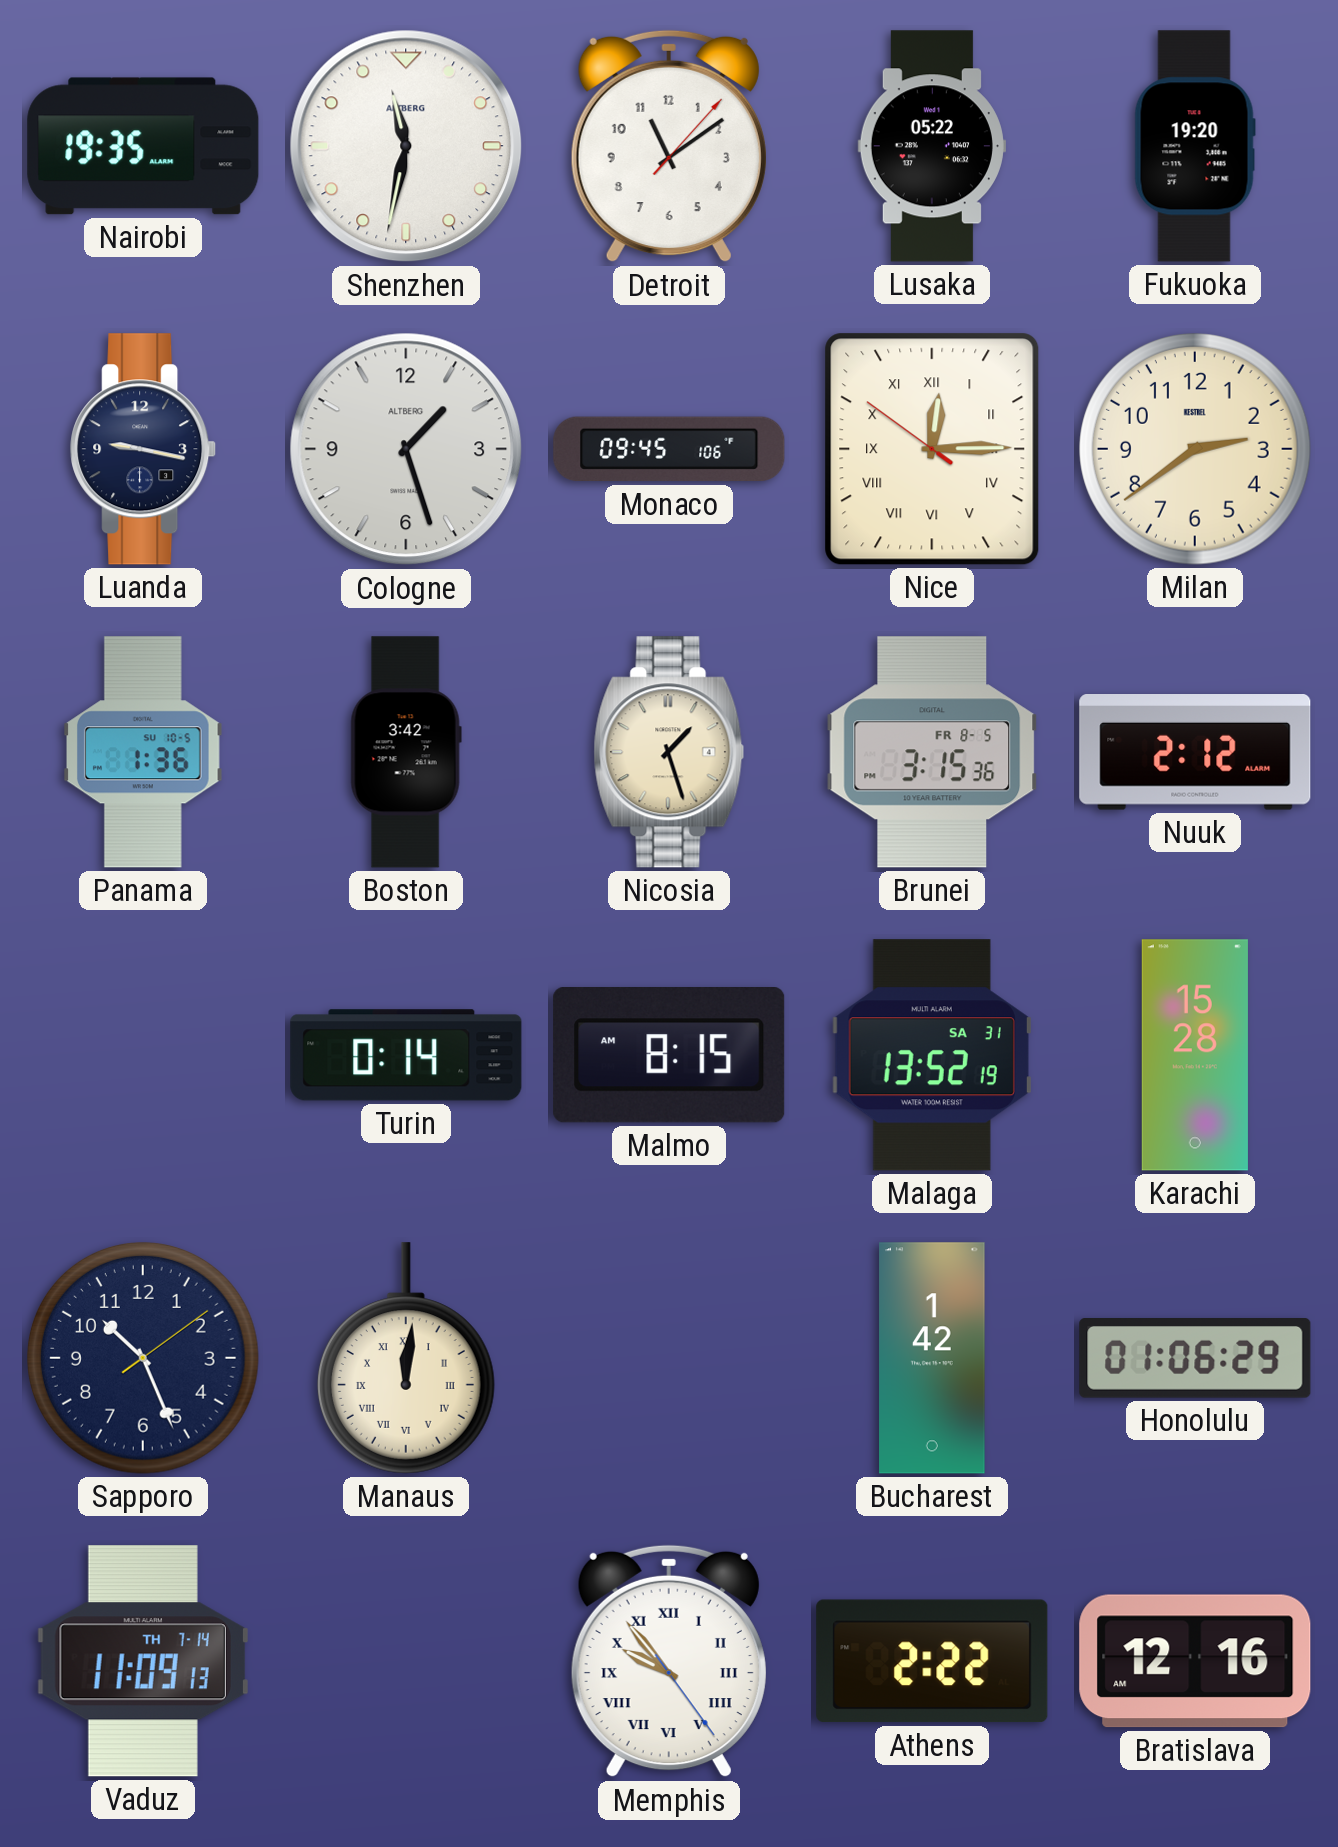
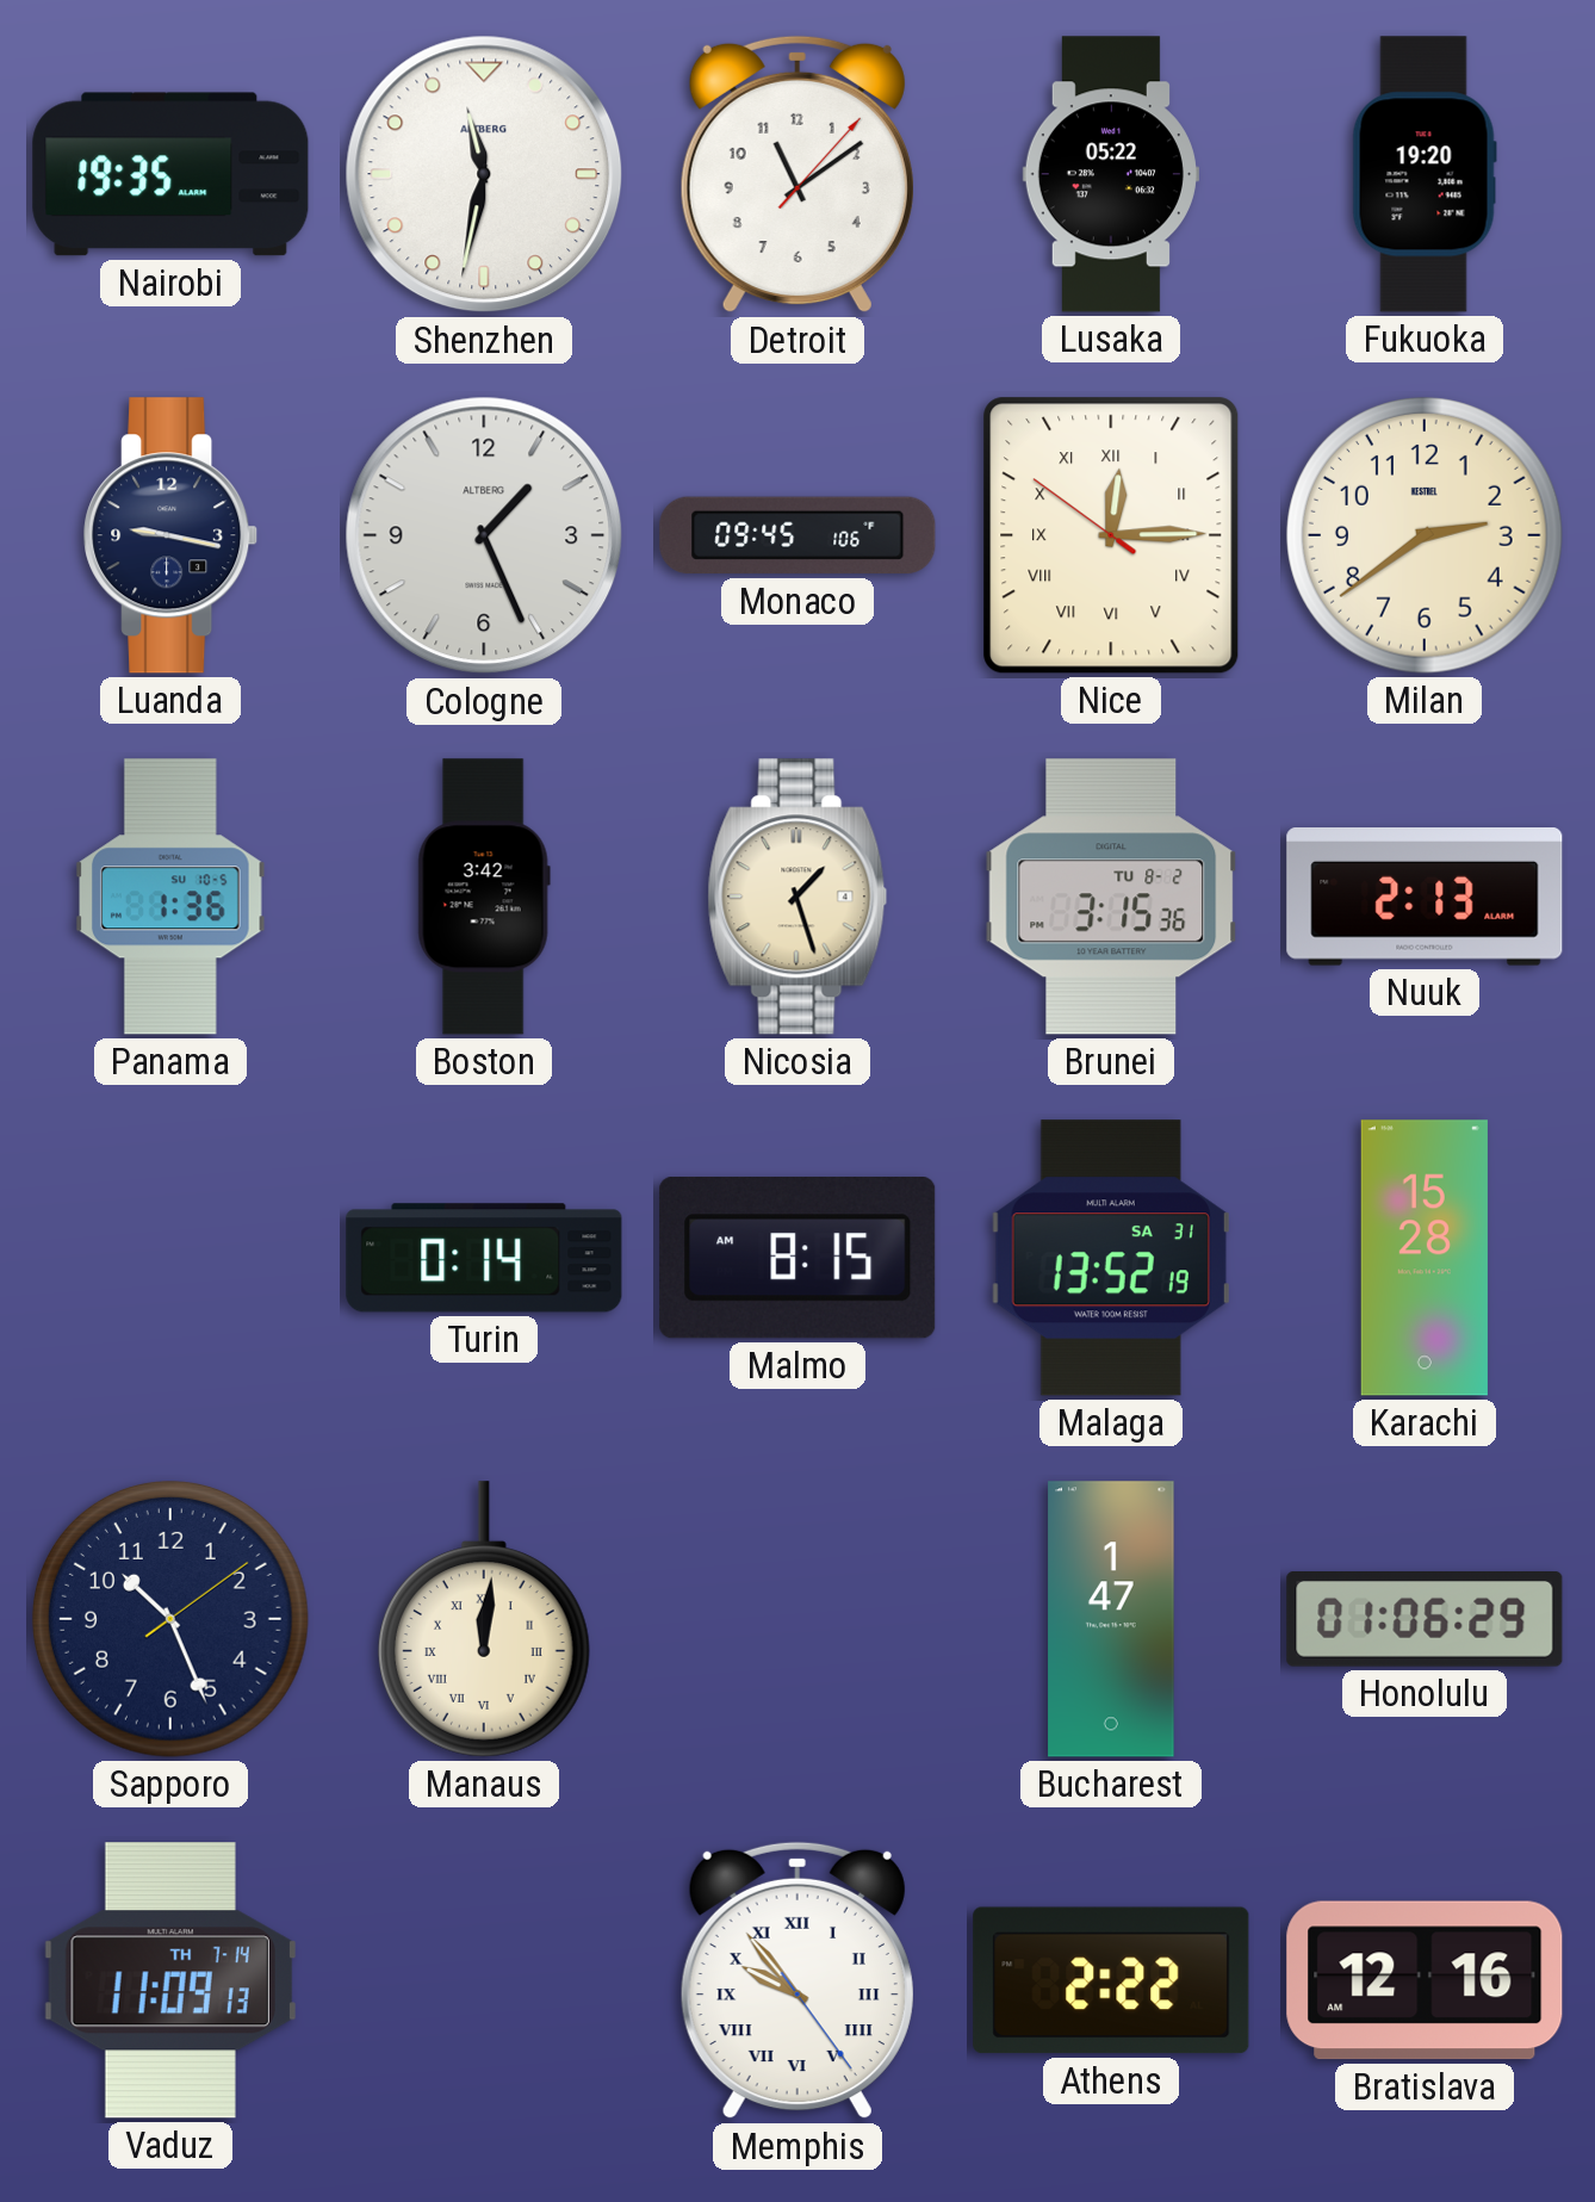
Cologne: 1:27 -> 1:26 (484, 535)
Brunei date: FR 8-5 -> TU 8-2 (1111, 897)
Nuuk: 2:12 -> 2:13 (1425, 898)
Bucharest: 1:42 -> 1:47 (1111, 1619)
